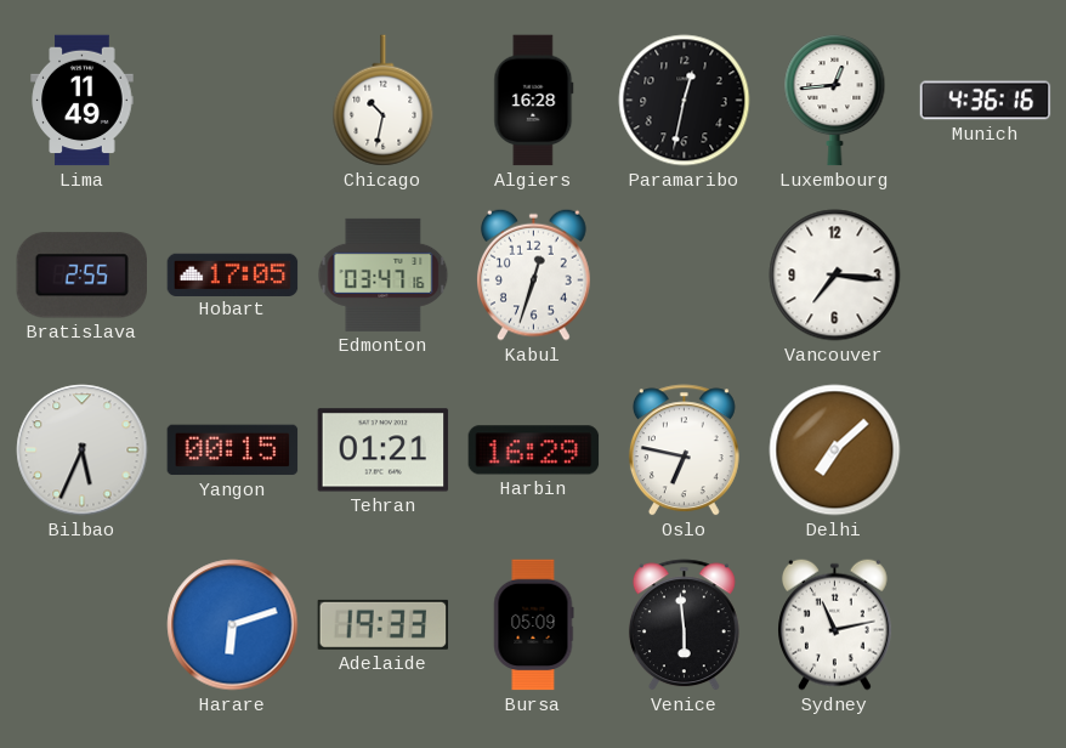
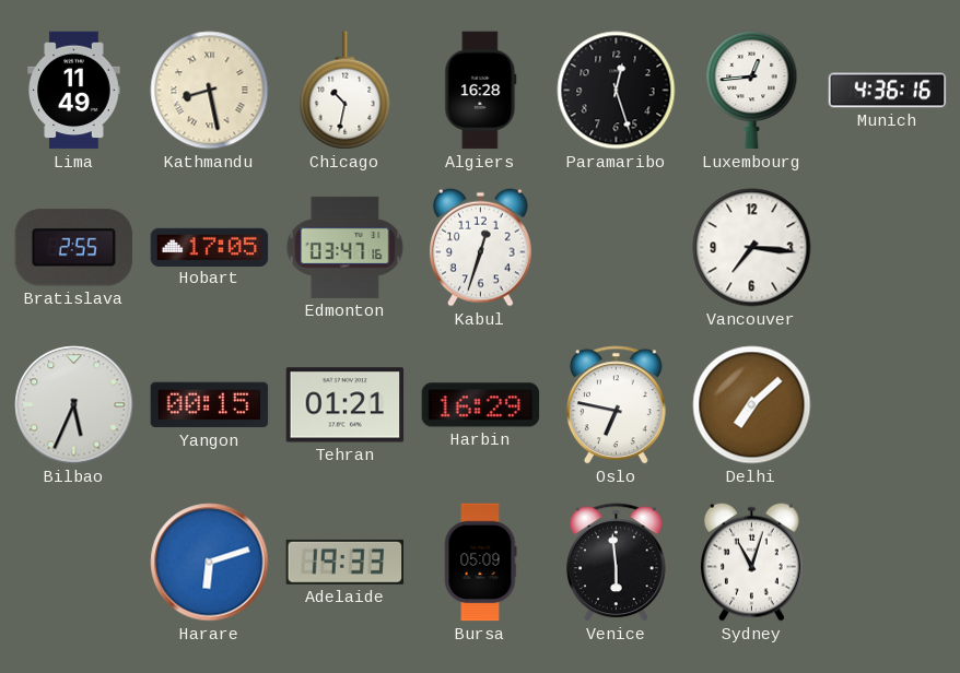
Kathmandu: none -> 8:28 (210, 91)
Paramaribo: 12:32 -> 12:27 (617, 91)
Sydney: 11:13 -> 11:03 (752, 562)
